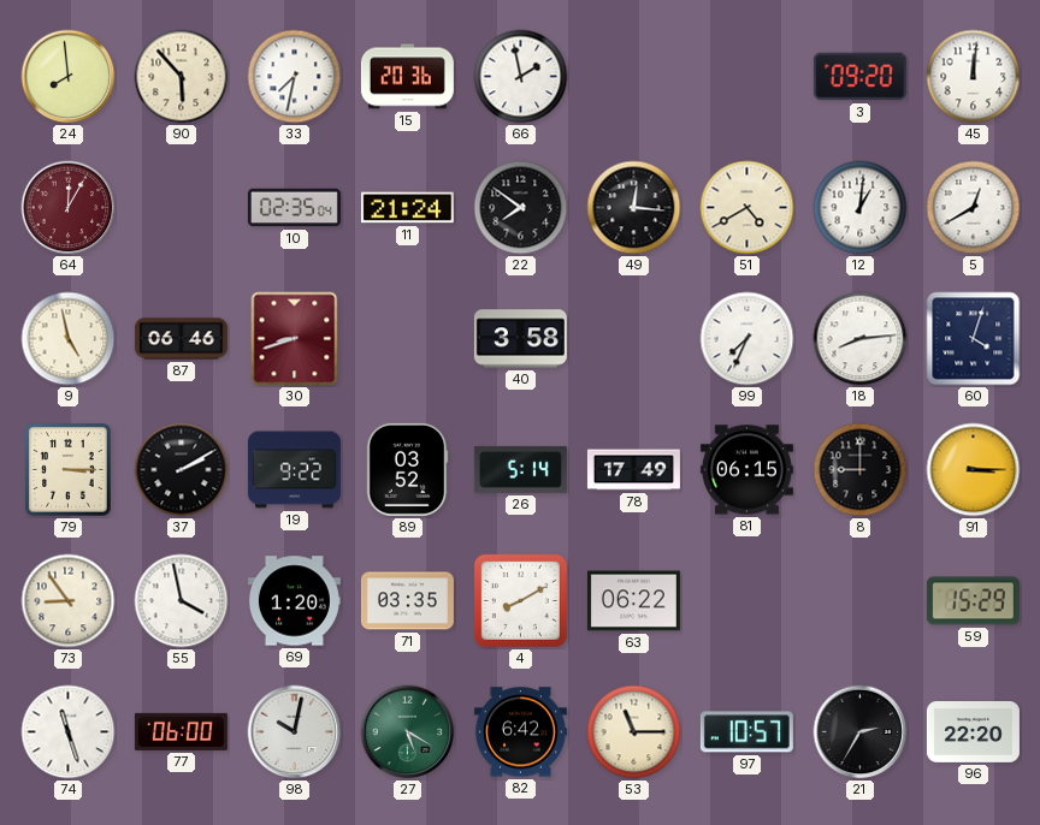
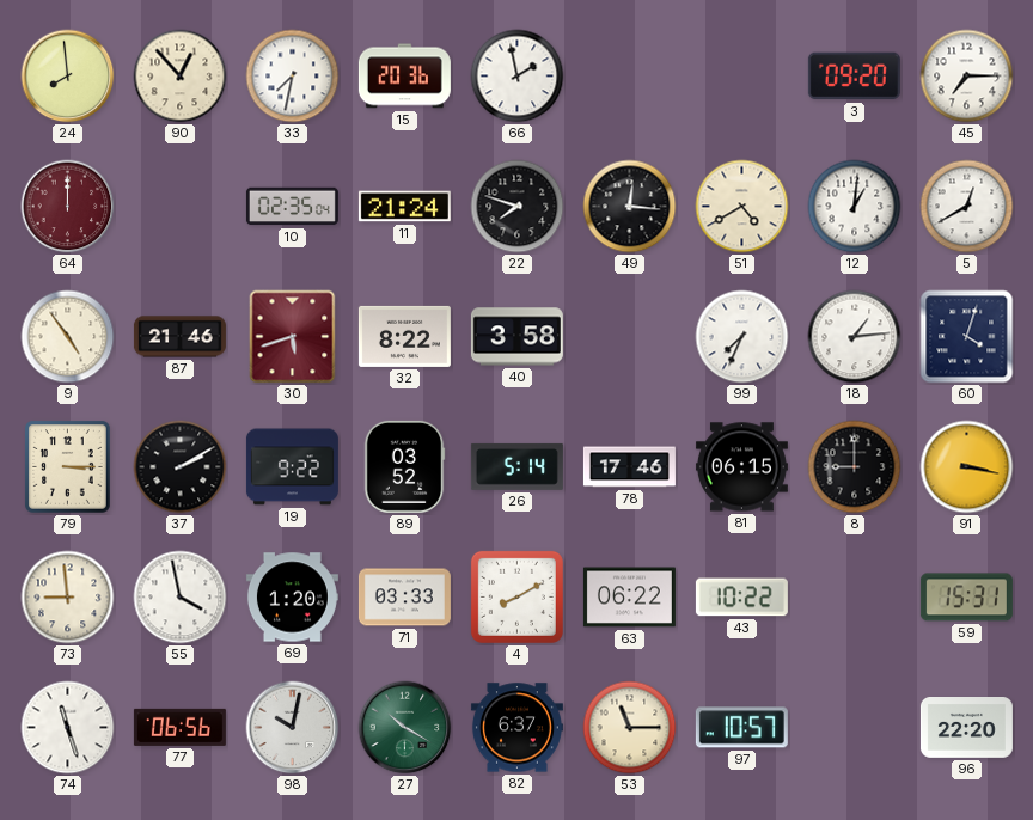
90: 5:53 -> 12:53 (181, 77)
45: 12:01 -> 7:15 (967, 77)
64: 12:05 -> 12:00 (68, 207)
22: 7:51 -> 7:48 (518, 207)
9: 4:58 -> 4:54 (68, 337)
87: 06:46 -> 21:46 (179, 337)
30: 8:42 -> 5:42 (293, 337)
32: none -> 8:22 (404, 336)
18: 8:14 -> 1:14 (855, 337)
78: 17:49 -> 17:46 (629, 467)
91: 3:15 -> 3:17 (967, 467)
73: 8:54 -> 8:59 (68, 598)
71: 03:35 -> 03:33 (404, 598)
43: none -> 10:22 (741, 598)
59: 15:29 -> 15:31 (966, 598)
77: 06:00 -> 06:56 (179, 727)
27: 5:20 -> 10:20 (405, 728)
82: 6:42 -> 6:37 (516, 728)
21: 2:35 -> none (861, 732)
